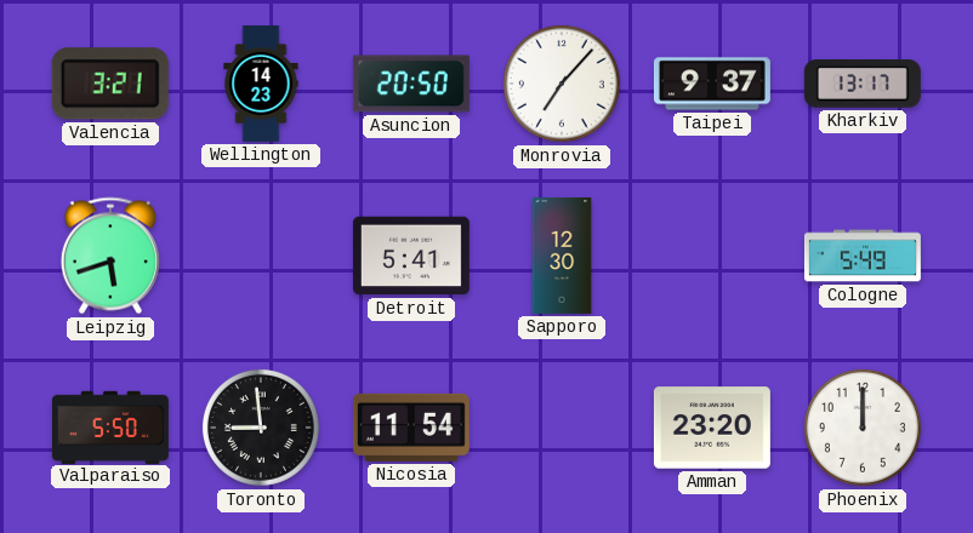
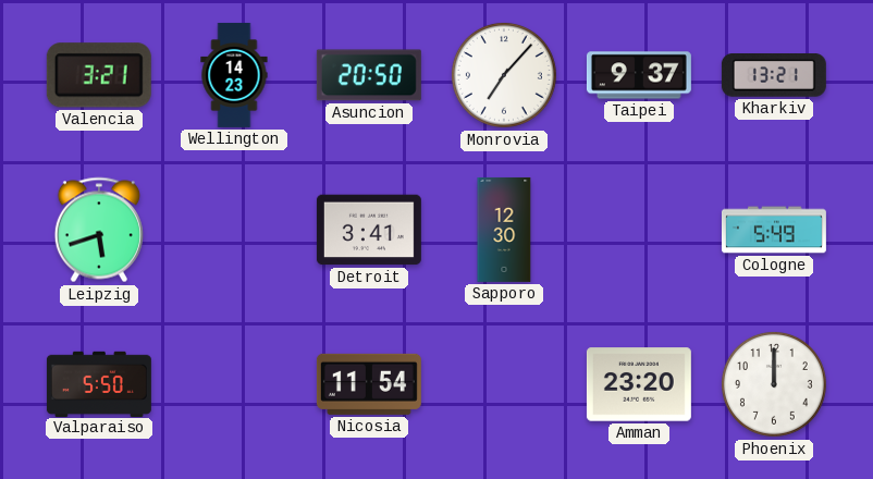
Kharkiv: 13:17 -> 13:21 (774, 76)
Detroit: 5:41 -> 3:41 (369, 230)
Toronto: 8:59 -> none (261, 428)
